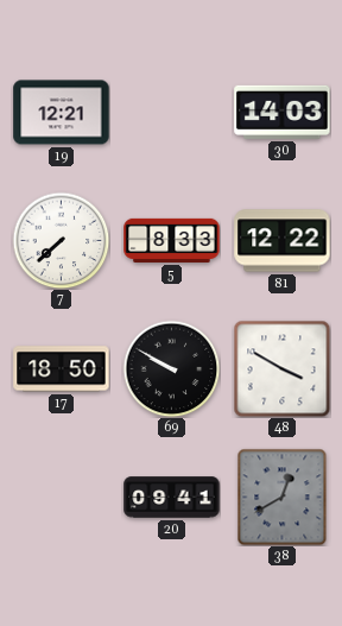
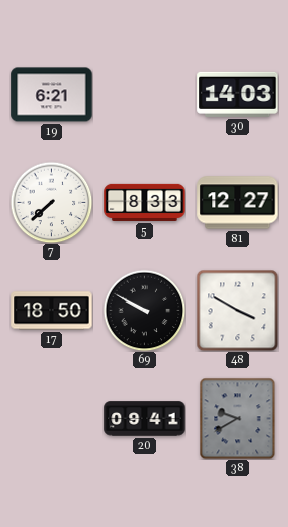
19: 12:21 -> 6:21 (52, 95)
81: 12:22 -> 12:27 (238, 203)
38: 12:40 -> 9:40 (238, 418)
